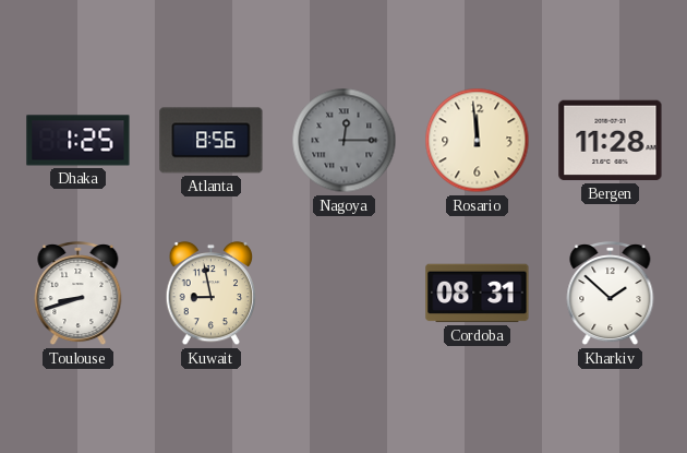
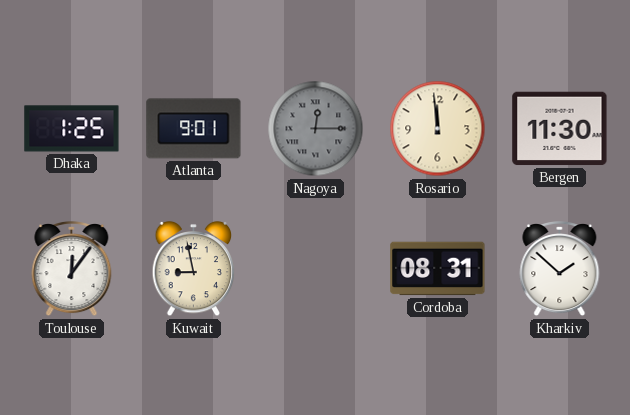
Atlanta: 8:56 -> 9:01 (194, 129)
Bergen: 11:28 -> 11:30 (560, 129)
Toulouse: 8:42 -> 12:06 (72, 270)
